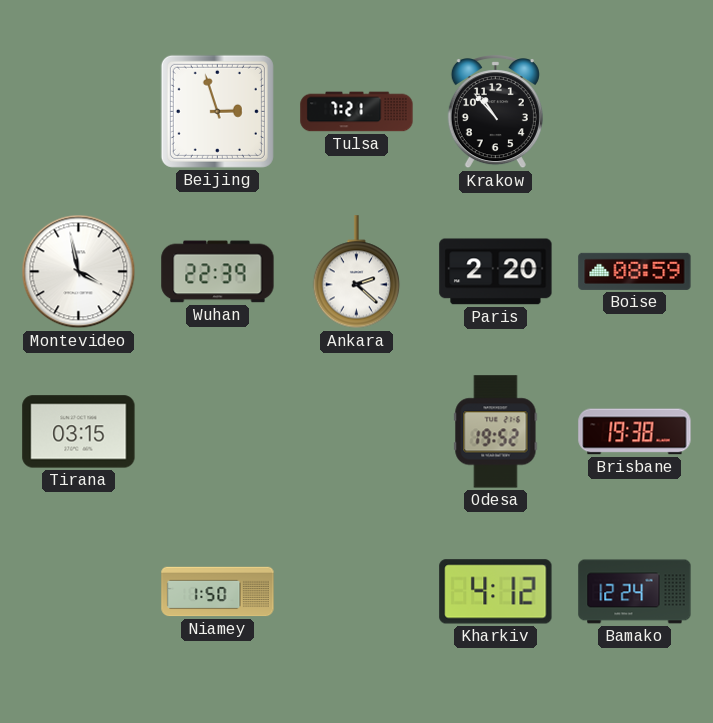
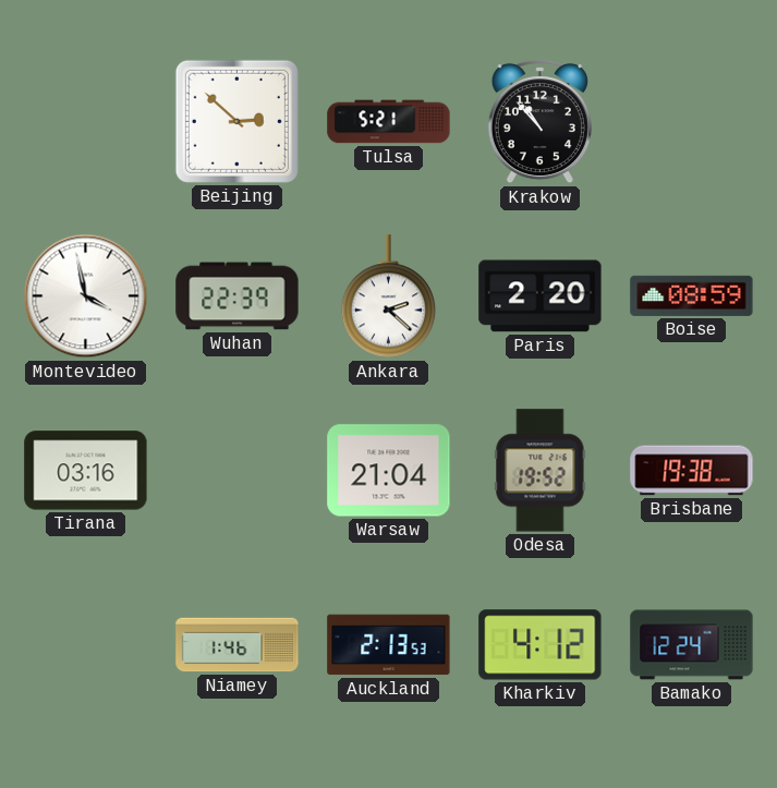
Beijing: 2:57 -> 2:52 (236, 121)
Tulsa: 7:21 -> 5:21 (389, 122)
Tirana: 03:15 -> 03:16 (86, 471)
Warsaw: none -> 21:04 (389, 471)
Niamey: 1:50 -> 1:46 (238, 645)
Auckland: none -> 2:13 (389, 645)
